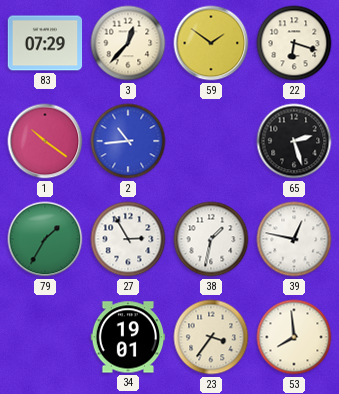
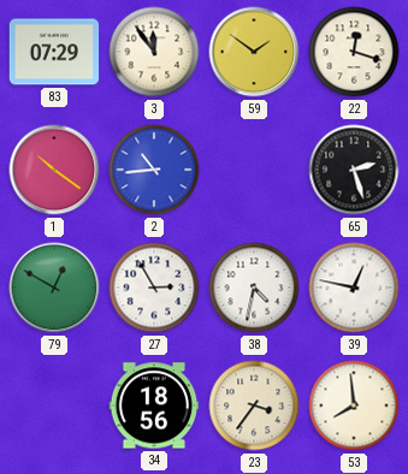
3: 12:37 -> 11:54 (154, 52)
22: 6:18 -> 12:18 (354, 52)
79: 1:35 -> 12:50 (54, 288)
38: 1:32 -> 4:32 (254, 288)
34: 19:01 -> 18:56 (154, 405)
